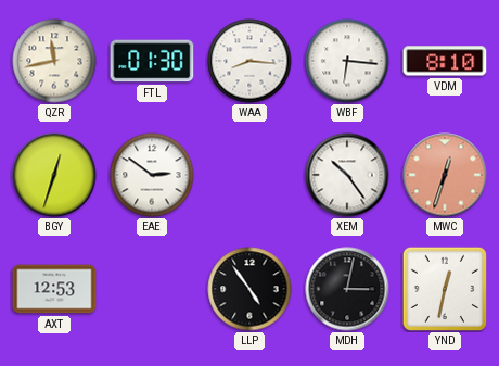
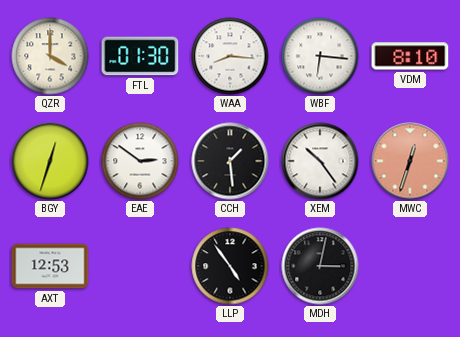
QZR: 11:43 -> 4:00 (50, 56)
CCH: none -> 1:29 (230, 161)
YND: 12:32 -> none (444, 288)
